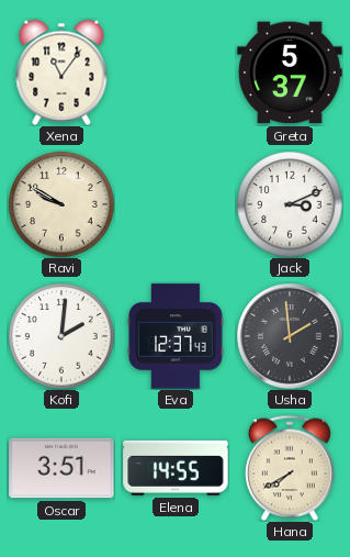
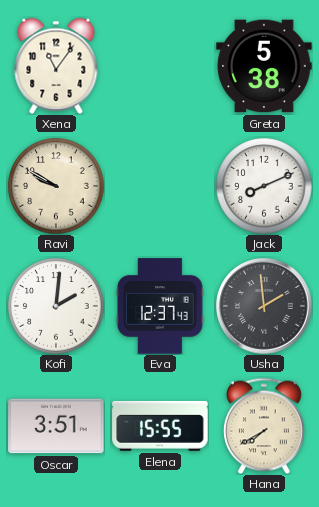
Greta: 5:37 -> 5:38 (264, 66)
Jack: 3:11 -> 8:11 (264, 186)
Elena: 14:55 -> 15:55 (160, 426)
